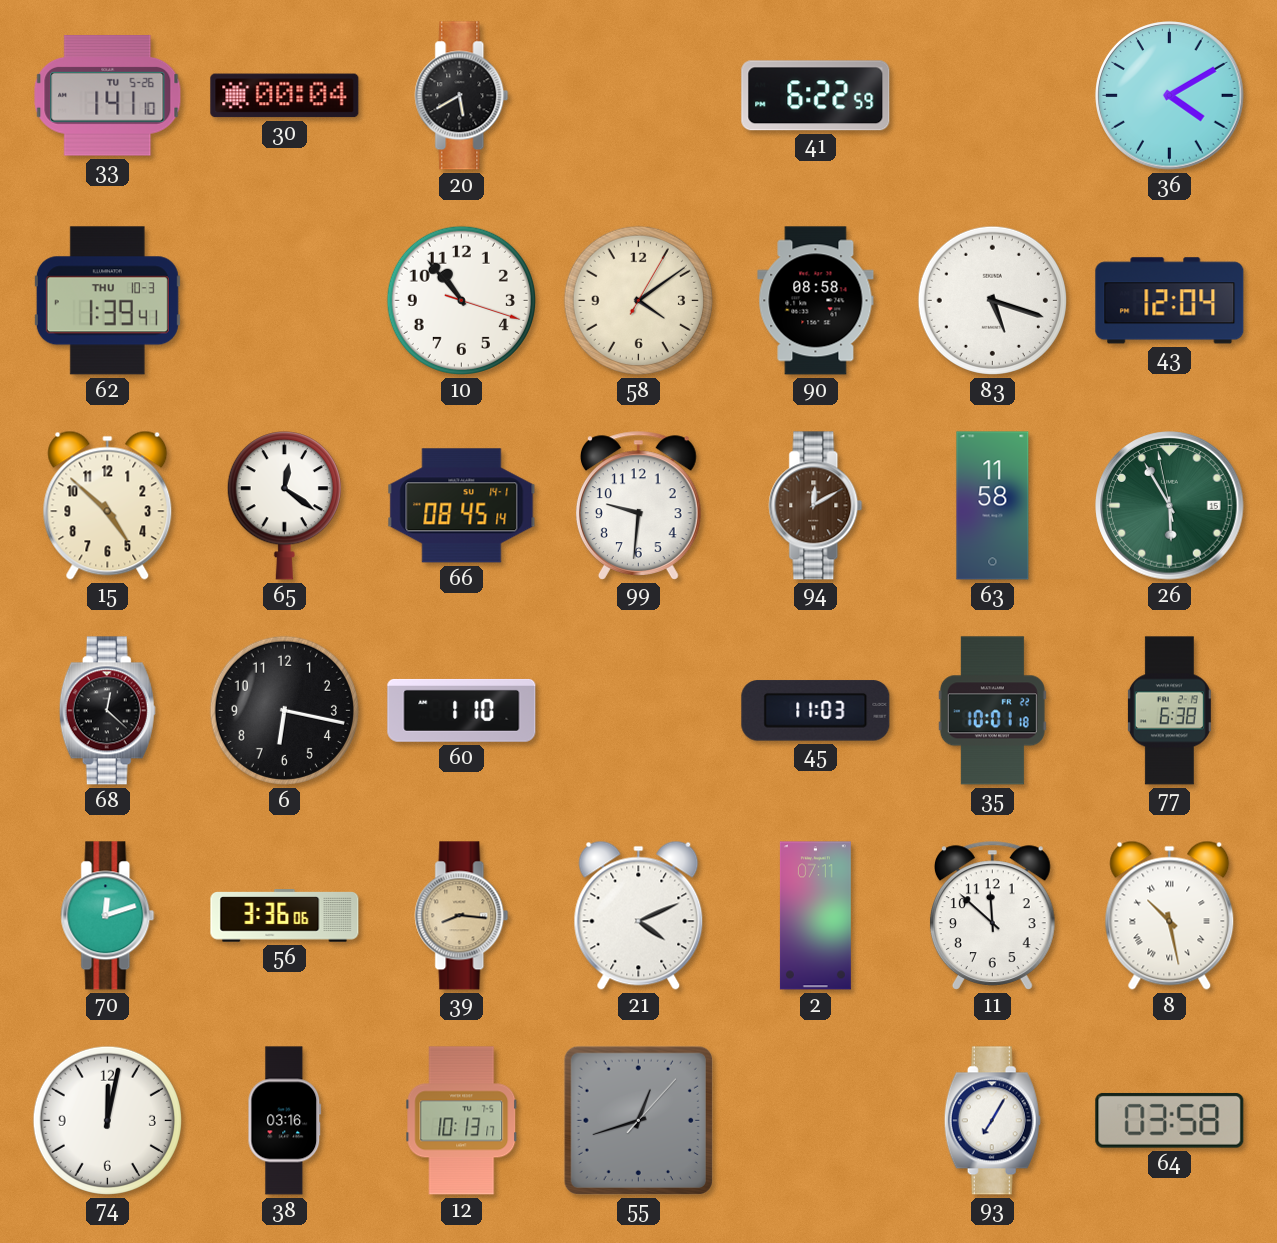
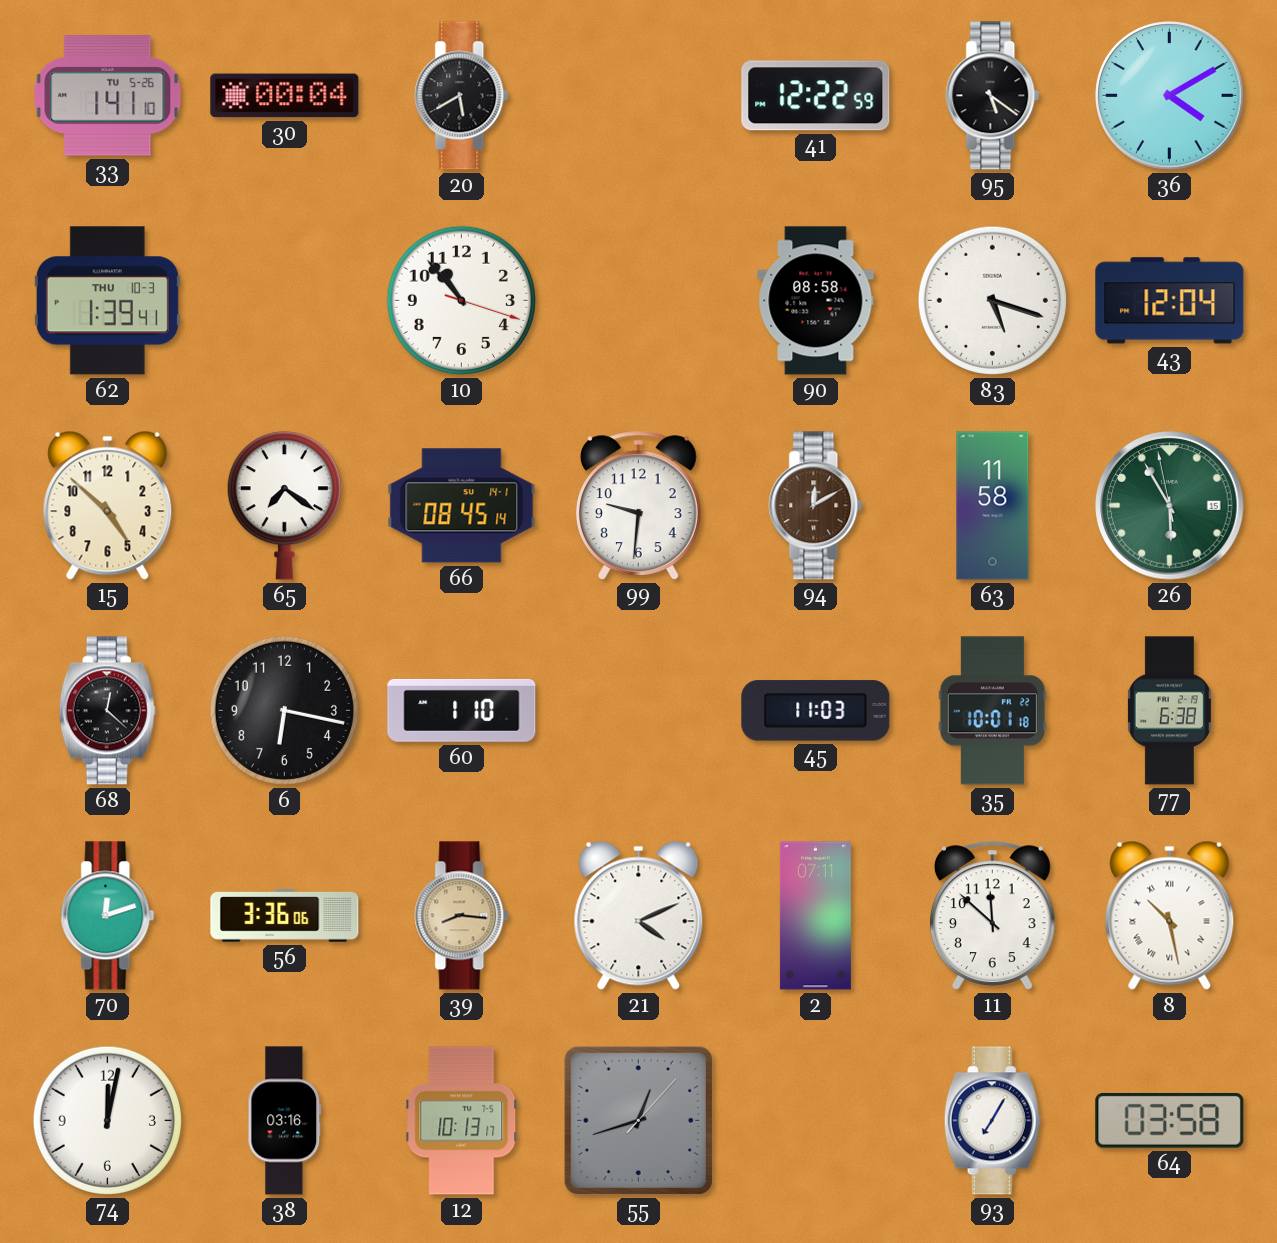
41: 6:22 -> 12:22 (816, 96)
95: none -> 5:21 (993, 96)
58: 4:09 -> none (638, 300)
65: 12:21 -> 7:21 (284, 506)
